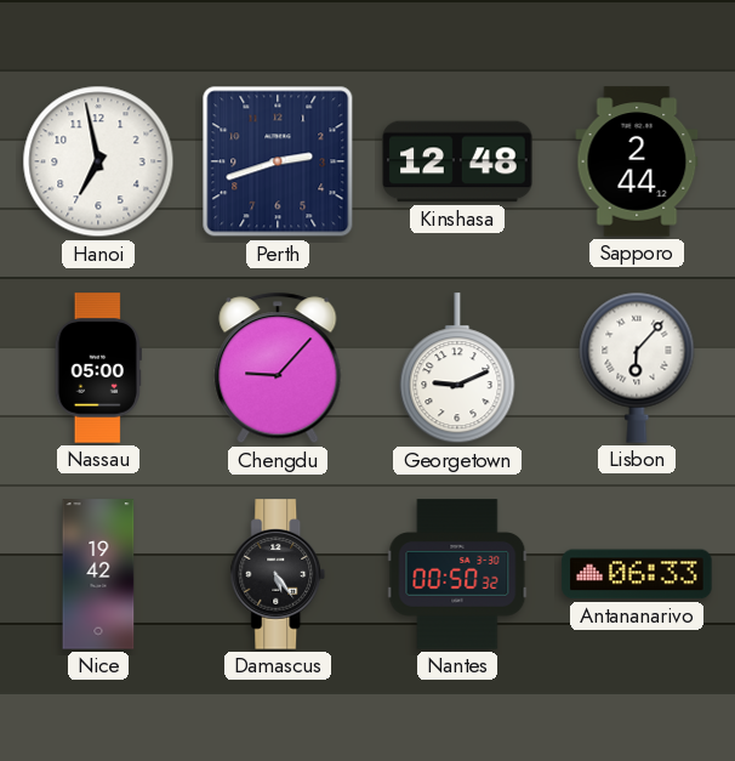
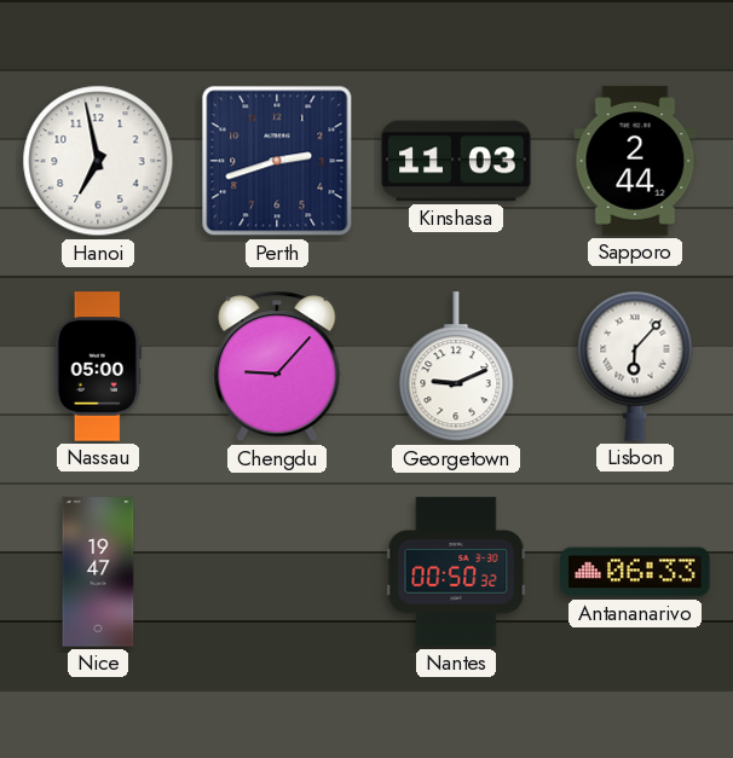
Kinshasa: 12:48 -> 11:03 (456, 161)
Nice: 19:42 -> 19:47 (98, 572)
Damascus: 5:24 -> none (278, 574)
